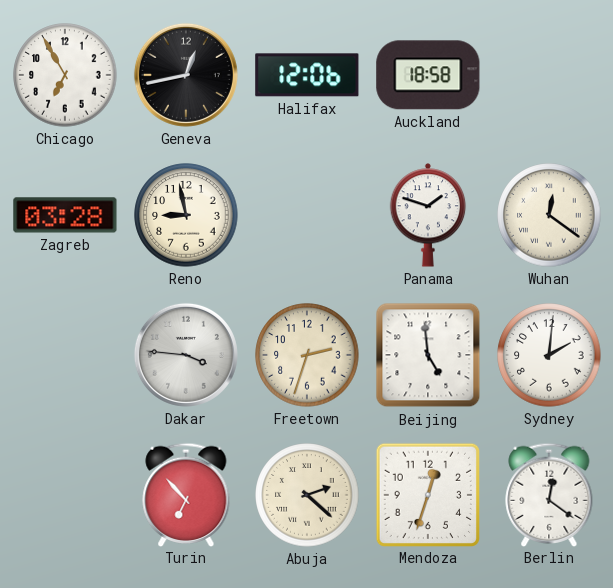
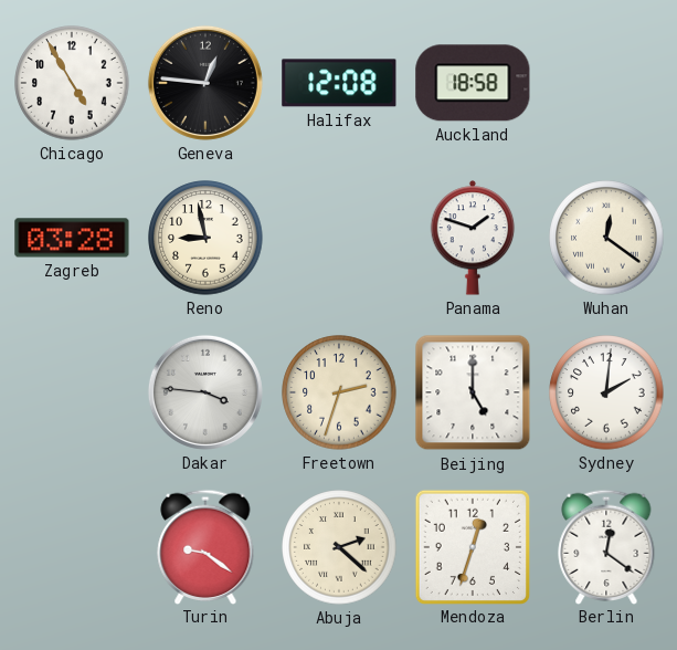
Chicago: 6:55 -> 4:55 (72, 83)
Geneva: 12:43 -> 12:46 (205, 83)
Halifax: 12:06 -> 12:08 (339, 83)
Beijing: 4:59 -> 5:00 (473, 392)
Turin: 6:53 -> 9:21 (205, 546)
